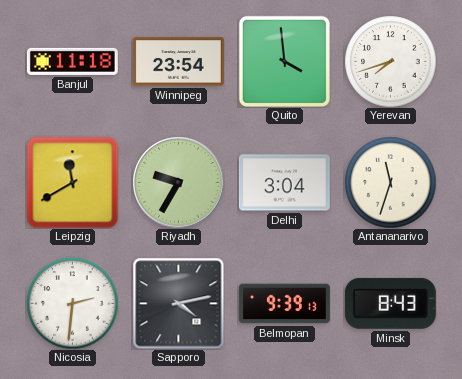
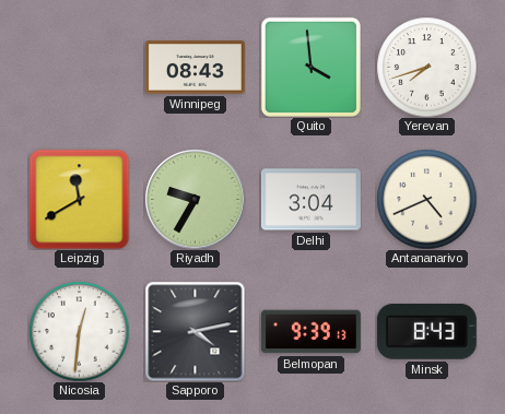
Banjul: 11:18 -> none (72, 61)
Winnipeg: 23:54 -> 08:43 (195, 68)
Antananarivo: 11:33 -> 4:41 (426, 199)
Nicosia: 2:31 -> 12:31 (79, 331)
